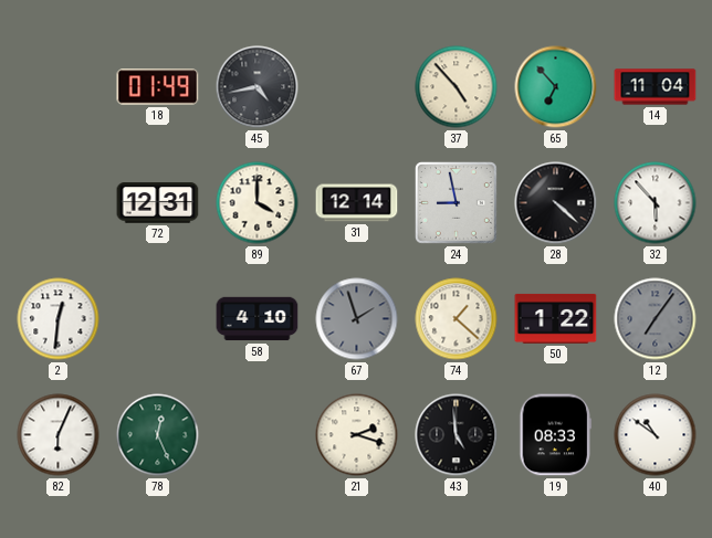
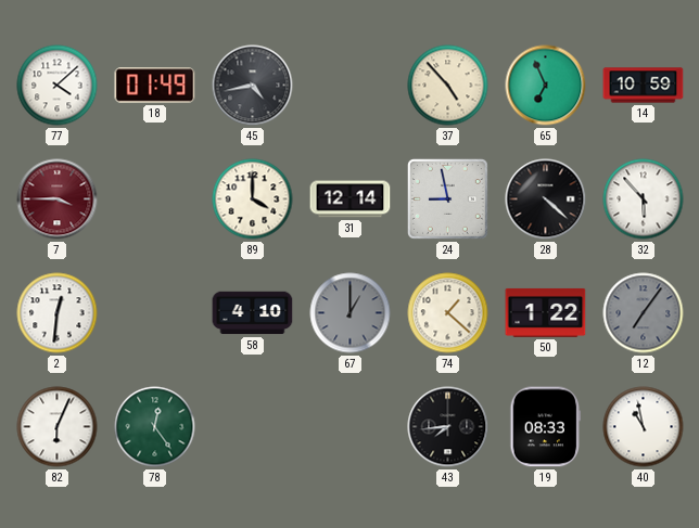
77: none -> 4:08 (58, 86)
65: 6:53 -> 6:56 (546, 86)
14: 11:04 -> 10:59 (644, 86)
7: none -> 3:45 (58, 199)
72: 12:31 -> none (158, 203)
67: 1:57 -> 1:00 (351, 313)
78: 12:26 -> 12:24 (155, 427)
21: 2:18 -> none (357, 435)
43: 4:59 -> 7:44 (448, 427)
40: 10:51 -> 10:58 (644, 427)
